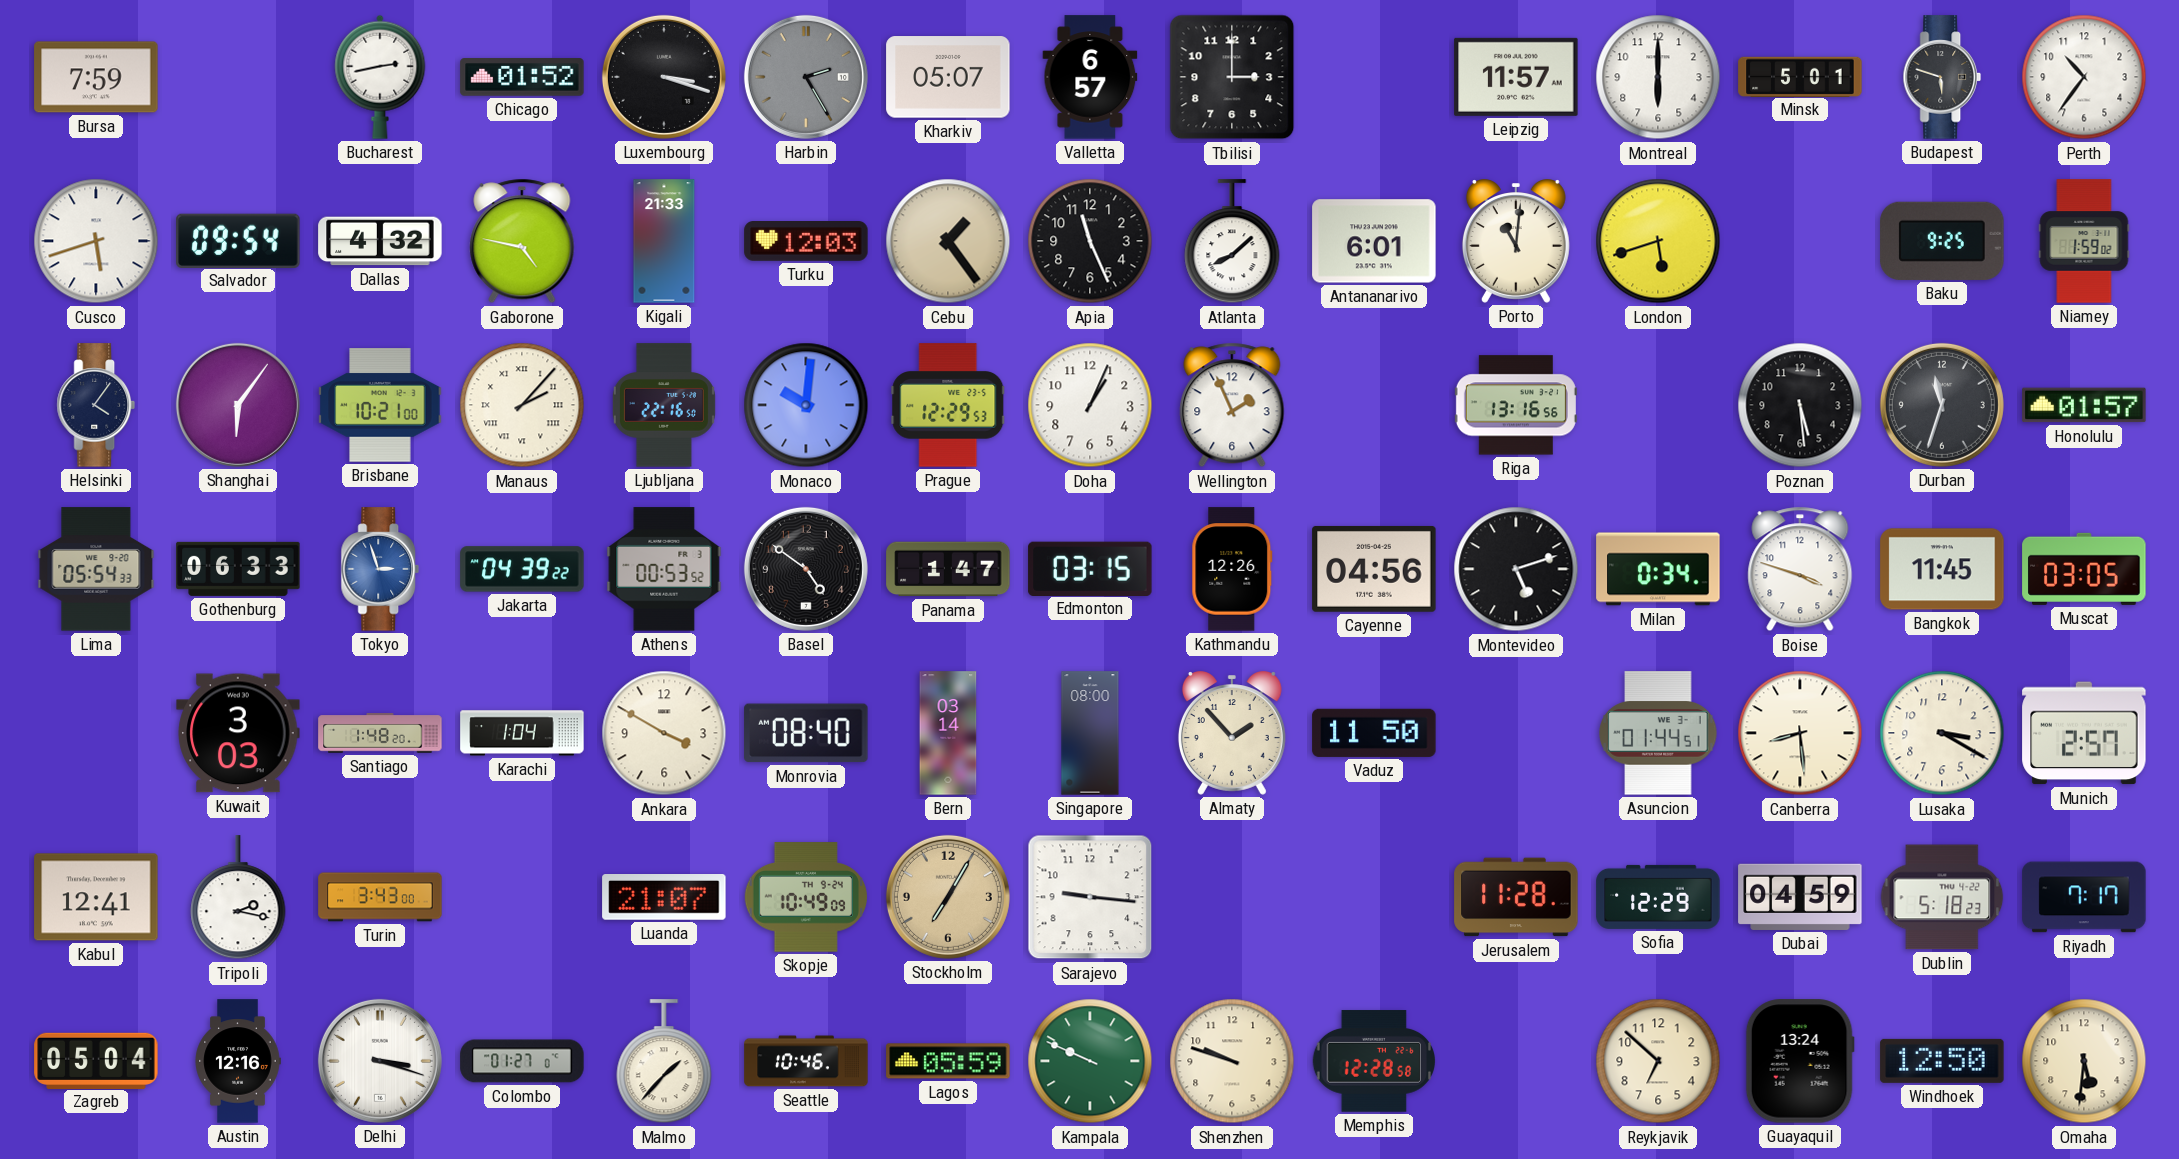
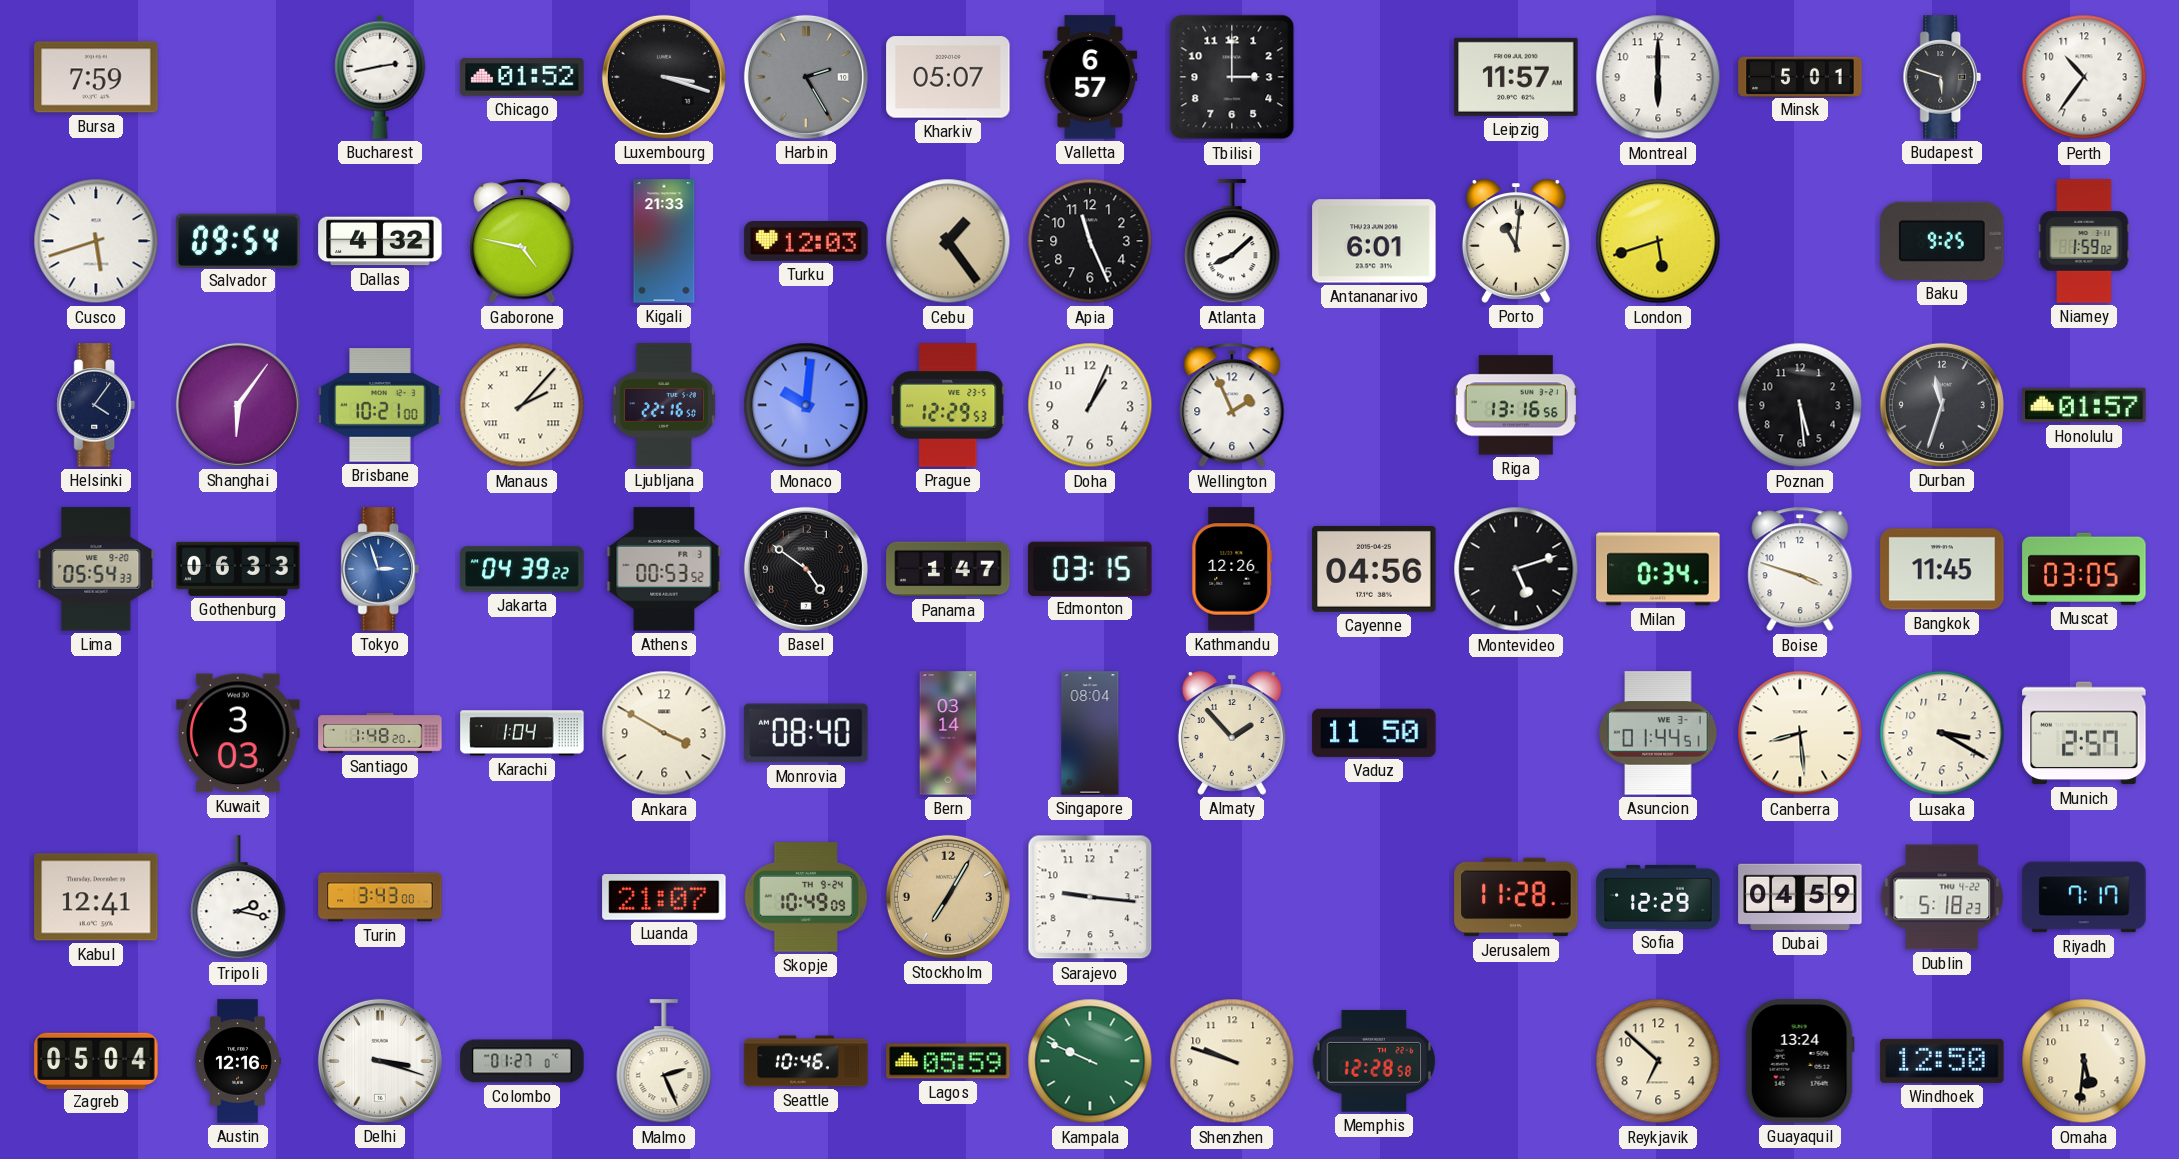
Singapore: 08:00 -> 08:04 (1090, 733)
Malmo: 1:37 -> 2:26 (664, 1062)
